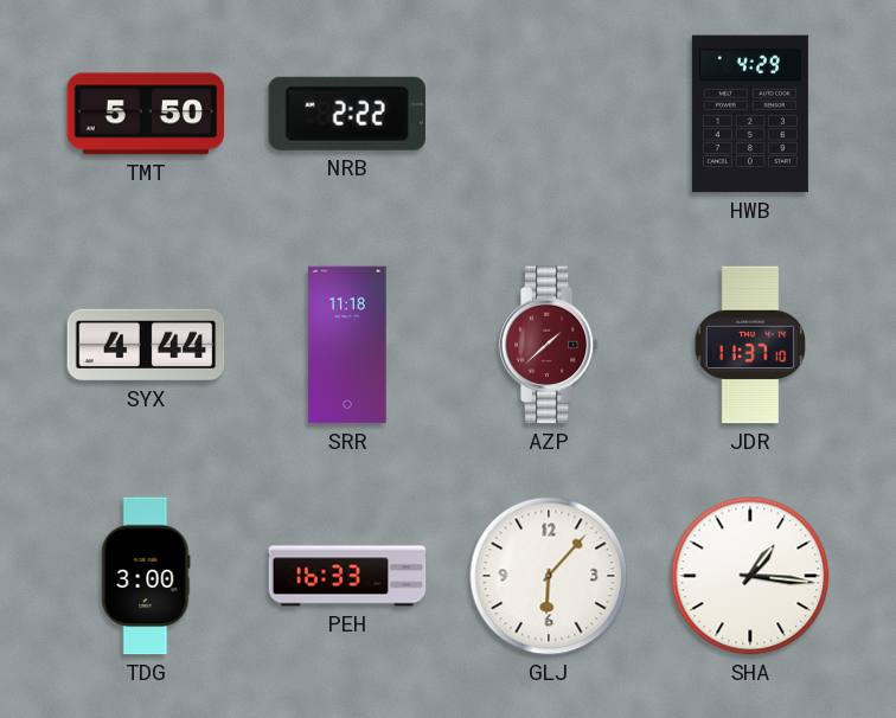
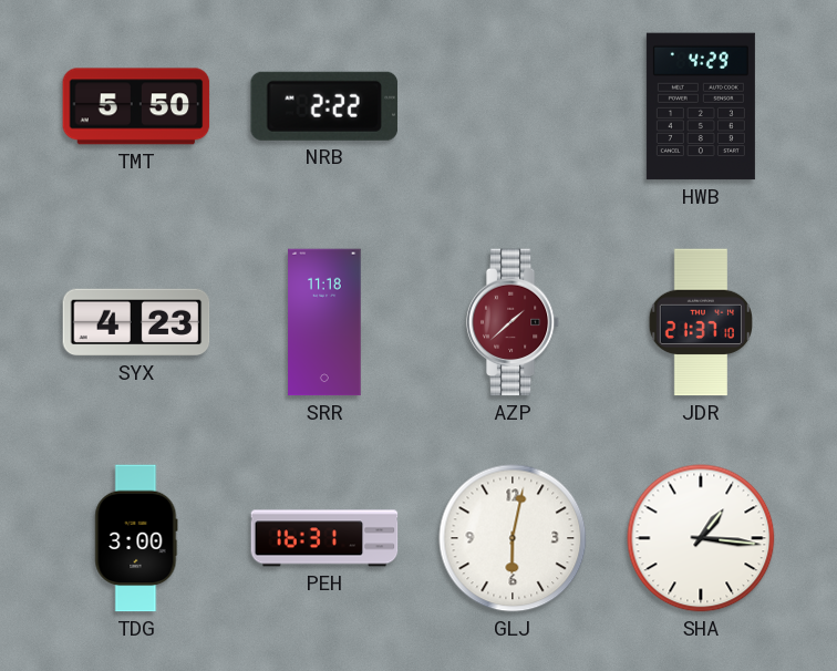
SYX: 4:44 -> 4:23 (136, 322)
JDR: 11:37 -> 21:37 (700, 322)
PEH: 16:33 -> 16:31 (324, 538)
GLJ: 6:07 -> 6:02 (513, 538)
